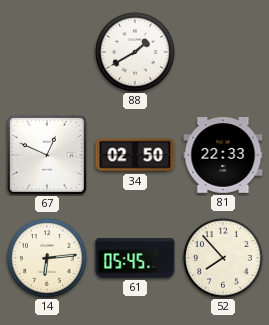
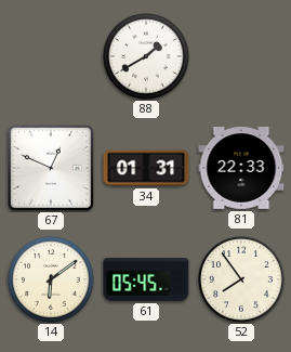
34: 02:50 -> 01:31 (146, 168)
14: 6:14 -> 6:09 (51, 279)
52: 7:53 -> 7:54 (241, 279)
